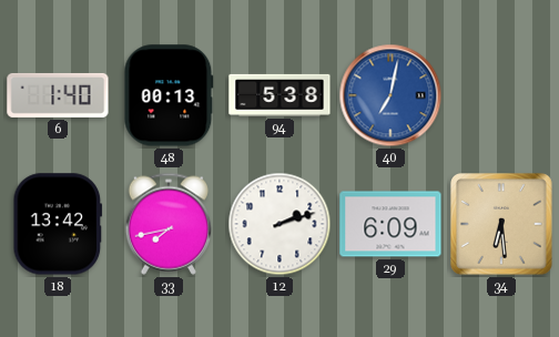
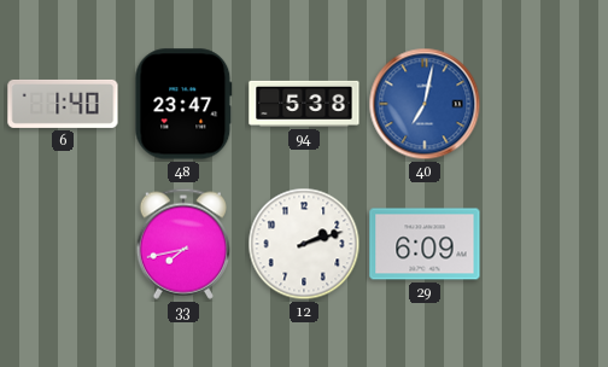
48: 00:13 -> 23:47 (183, 104)
18: 13:42 -> none (58, 224)
34: 6:29 -> none (502, 225)
